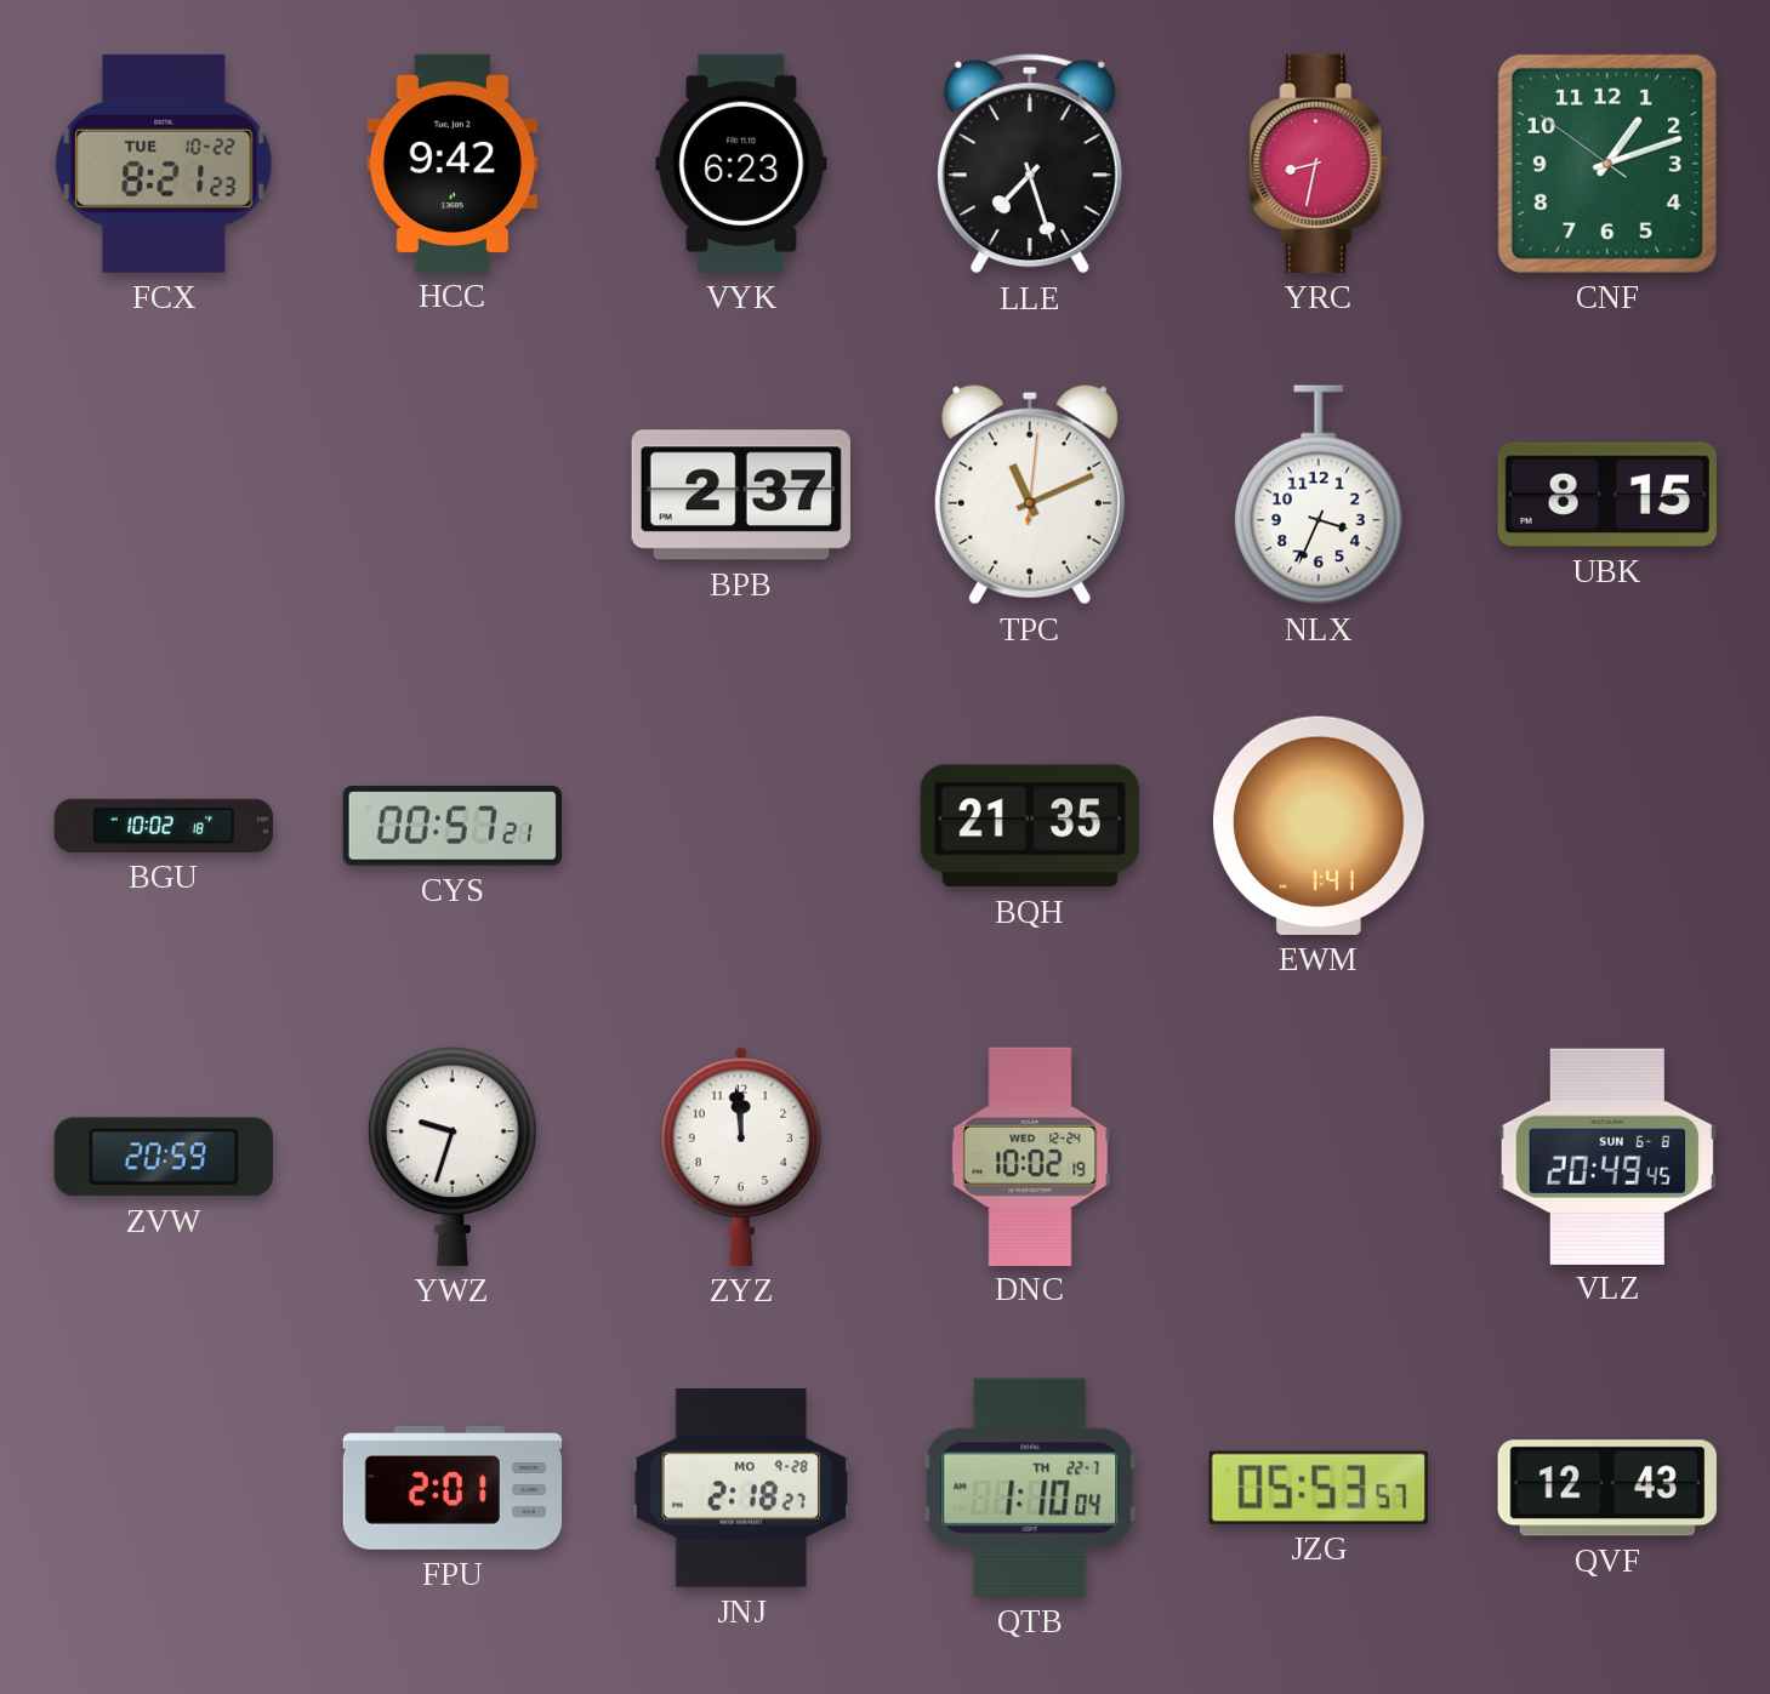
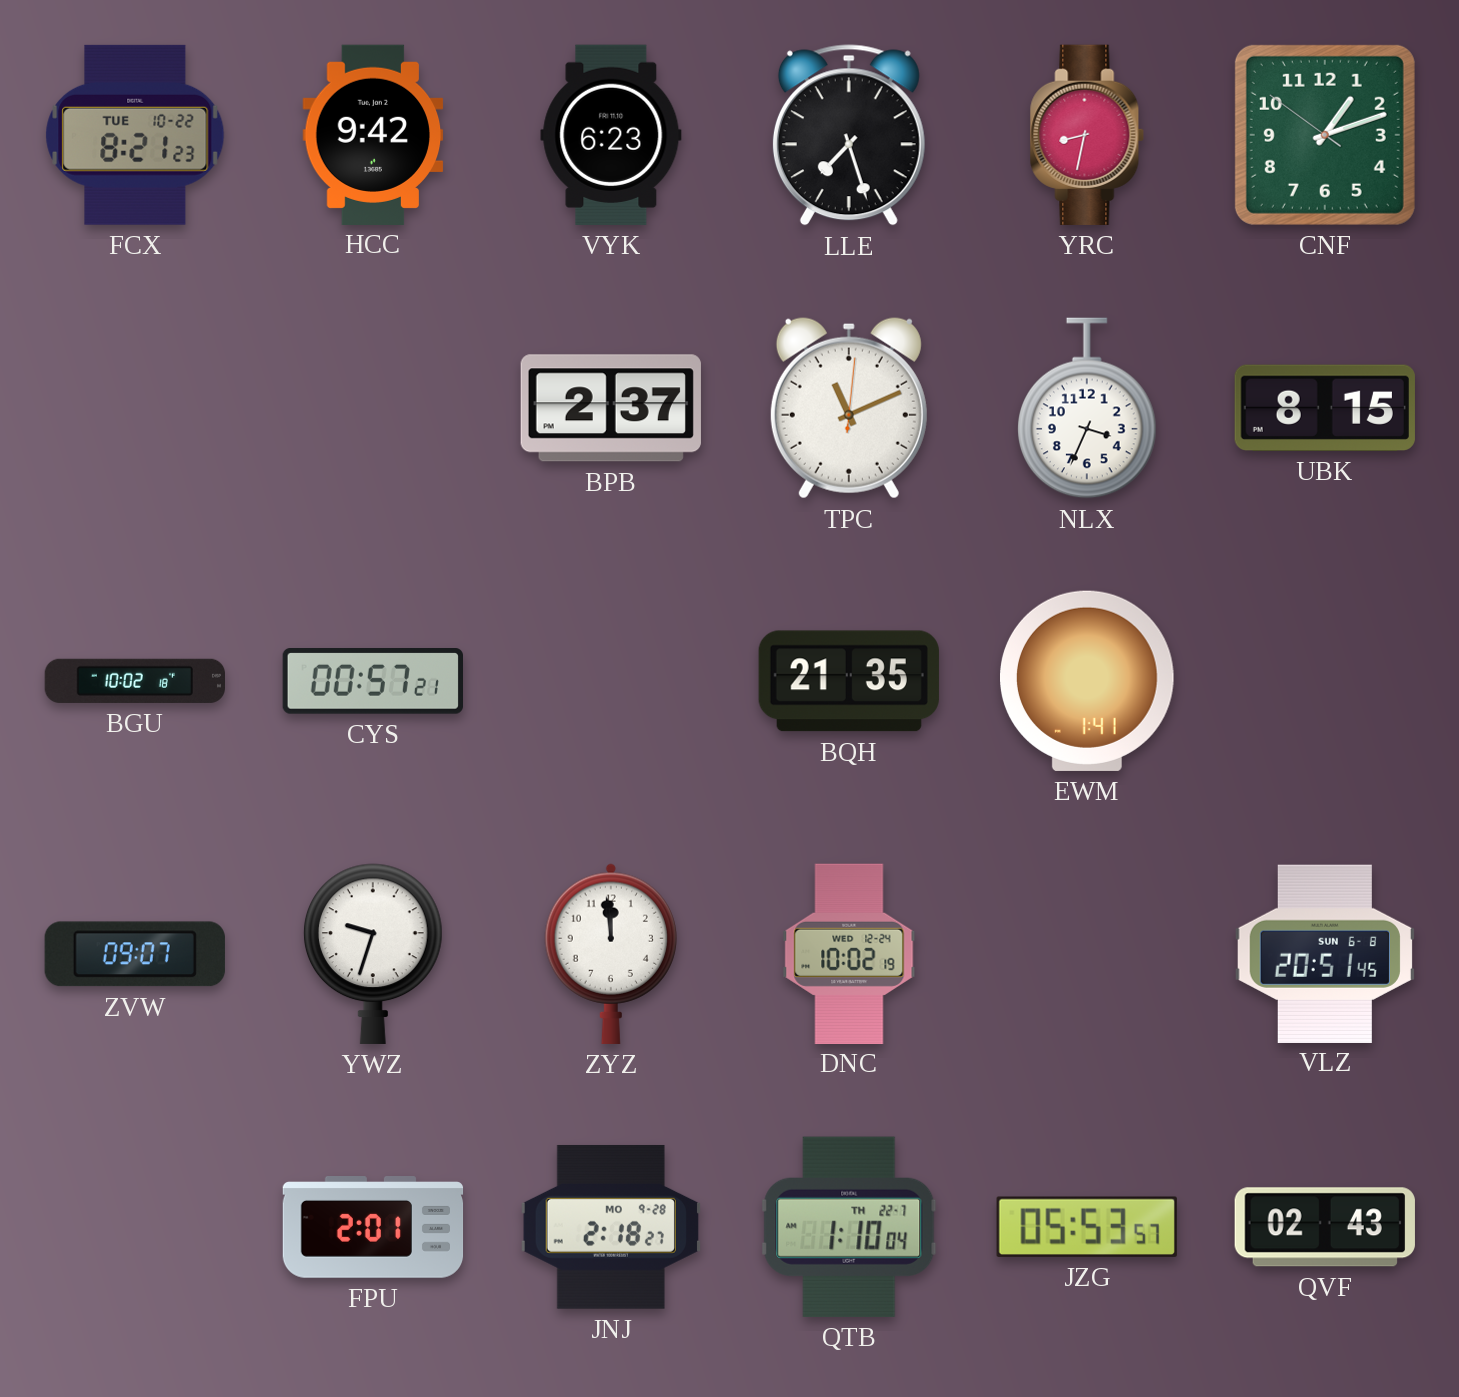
ZVW: 20:59 -> 09:07 (135, 954)
VLZ: 20:49 -> 20:51 (1325, 953)
QVF: 12:43 -> 02:43 (1325, 1227)
